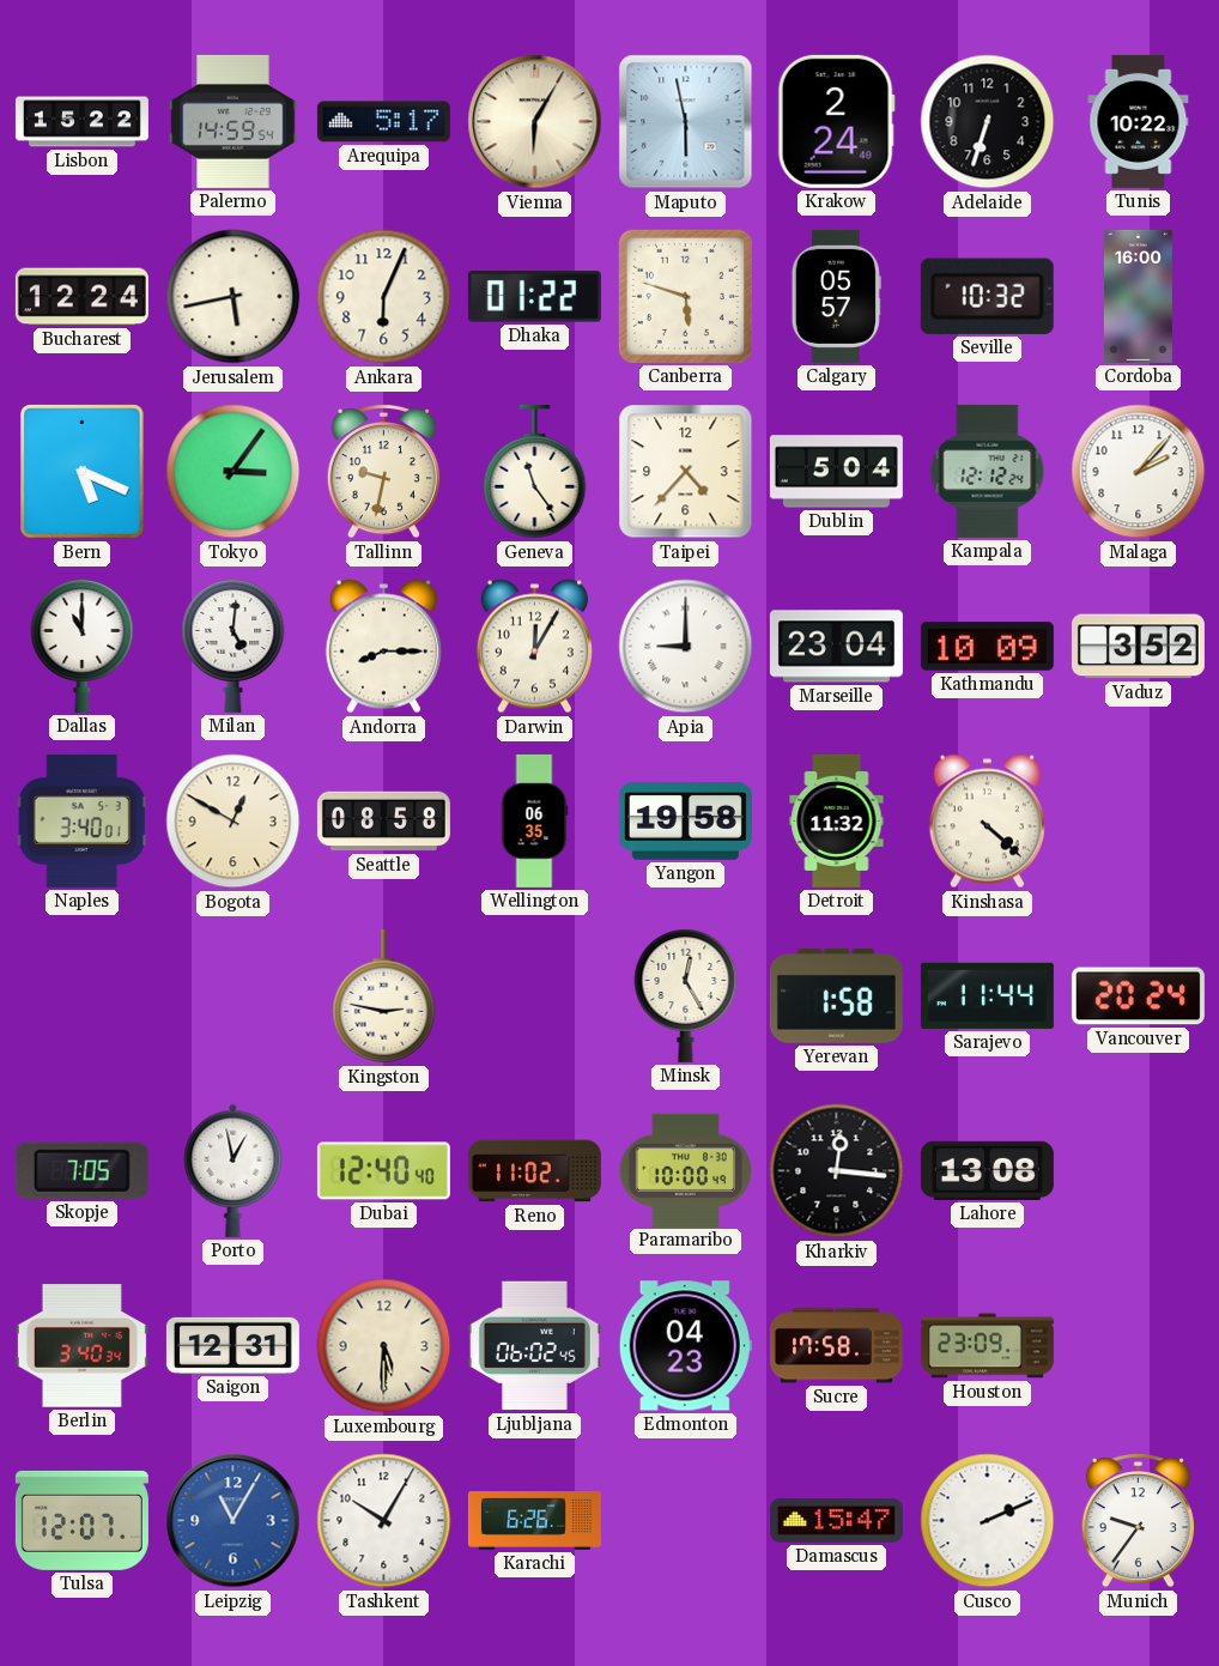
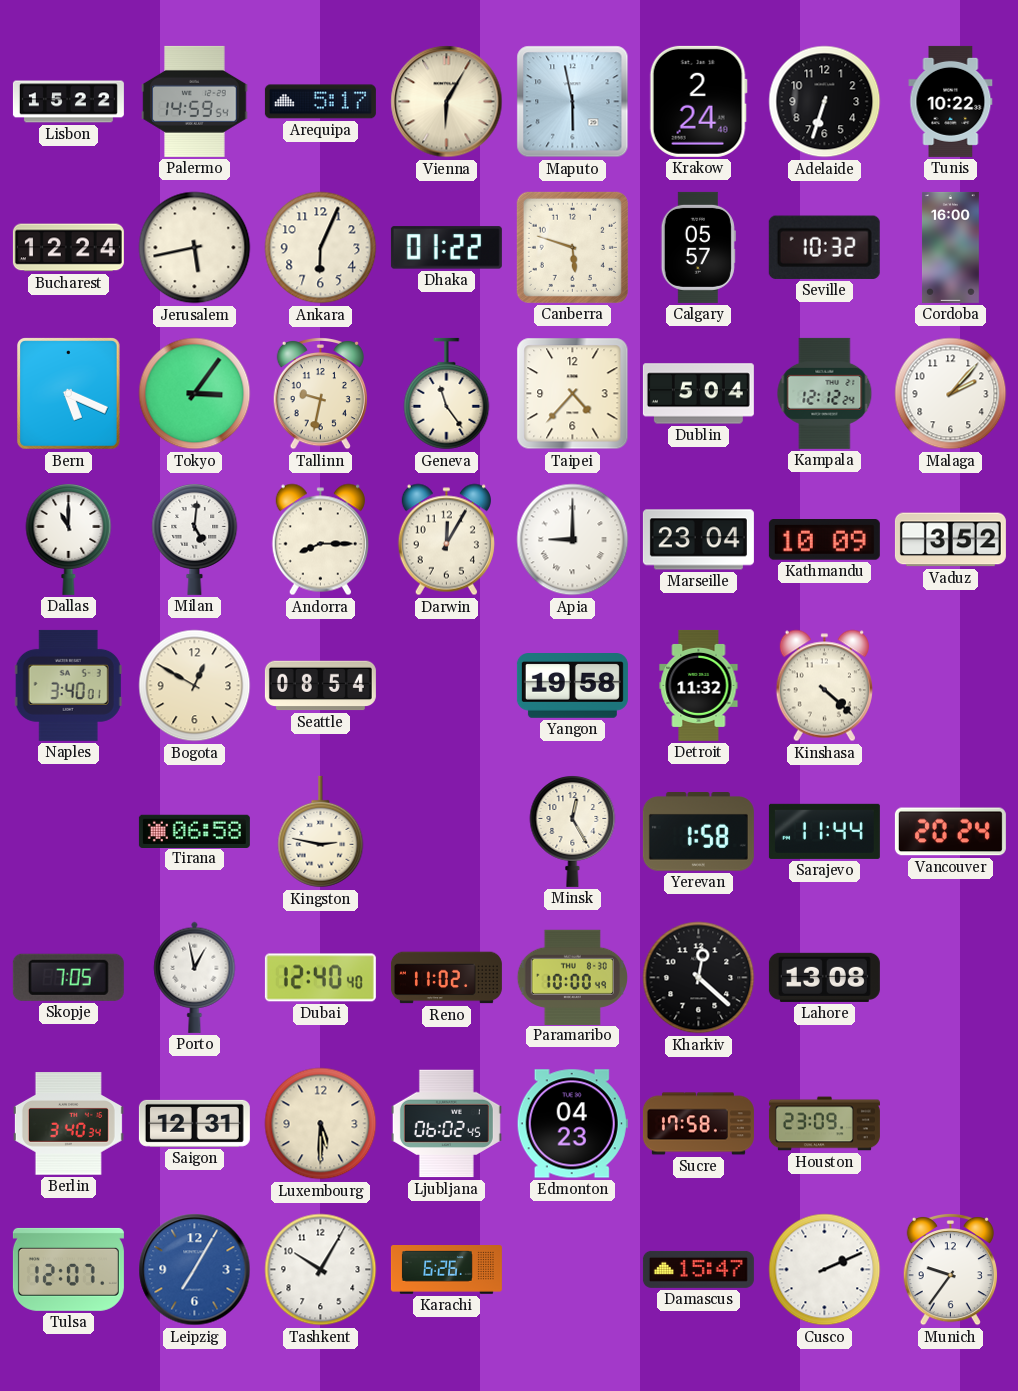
Seattle: 08:58 -> 08:54 (320, 686)
Wellington: 06:35 -> none (534, 820)
Tirana: none -> 06:58 (194, 831)
Kharkiv: 12:16 -> 12:22 (699, 978)
Leipzig: 11:05 -> 7:05 (195, 1270)
